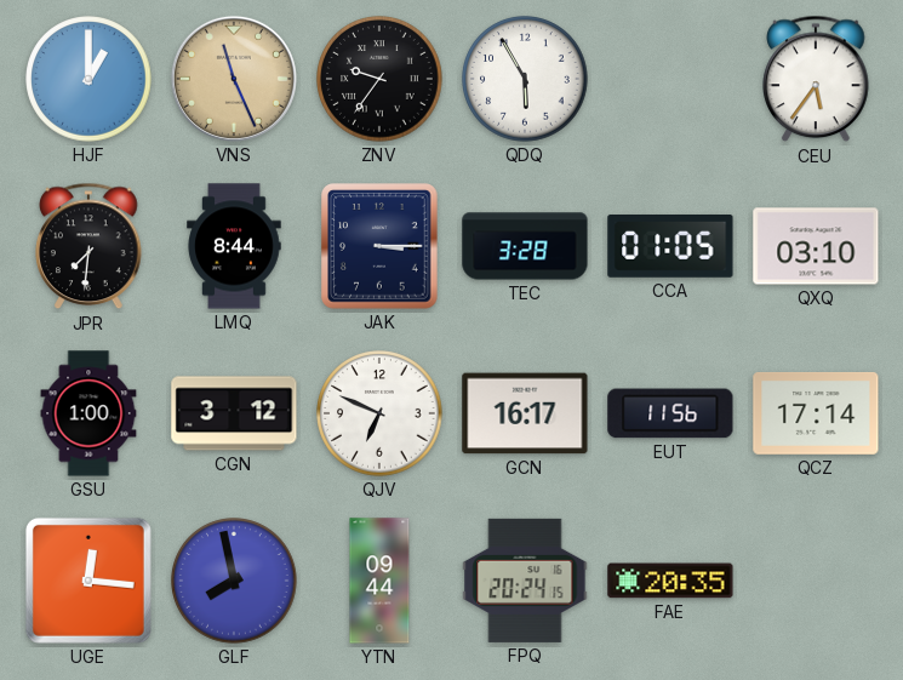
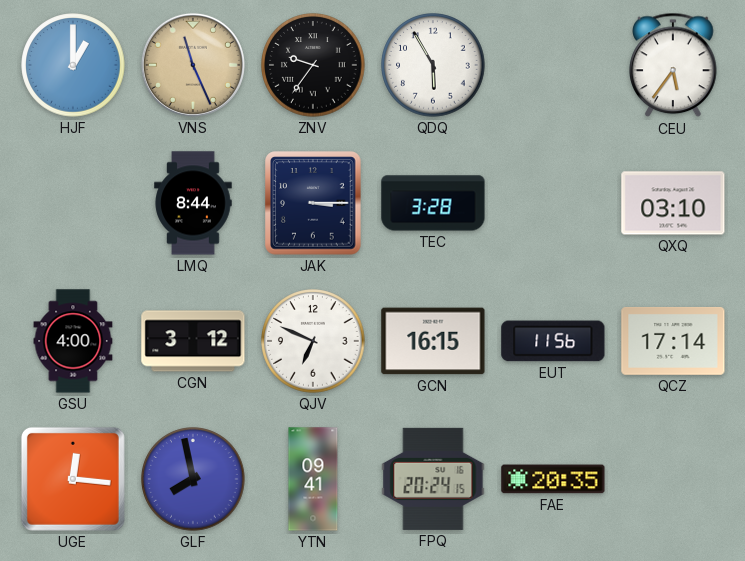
JPR: 7:31 -> none (88, 246)
CCA: 01:05 -> none (670, 247)
GSU: 1:00 -> 4:00 (73, 341)
GCN: 16:17 -> 16:15 (433, 341)
YTN: 09:44 -> 09:41 (313, 479)
